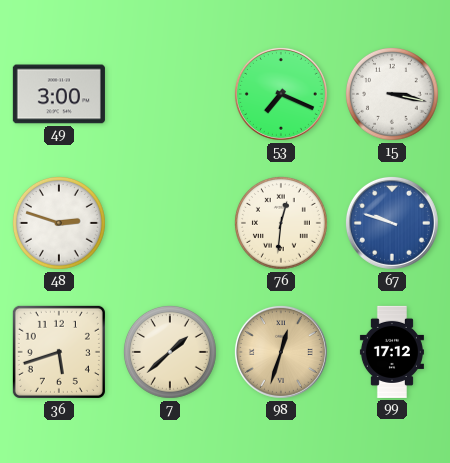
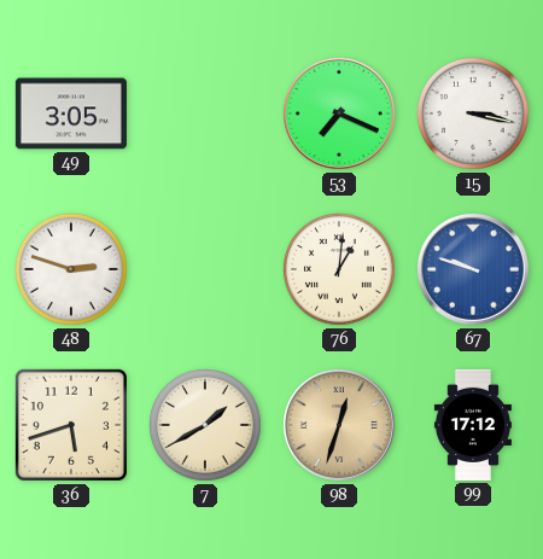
49: 3:00 -> 3:05 (71, 113)
76: 12:31 -> 1:01 (339, 269)
7: 1:38 -> 1:40 (205, 425)
